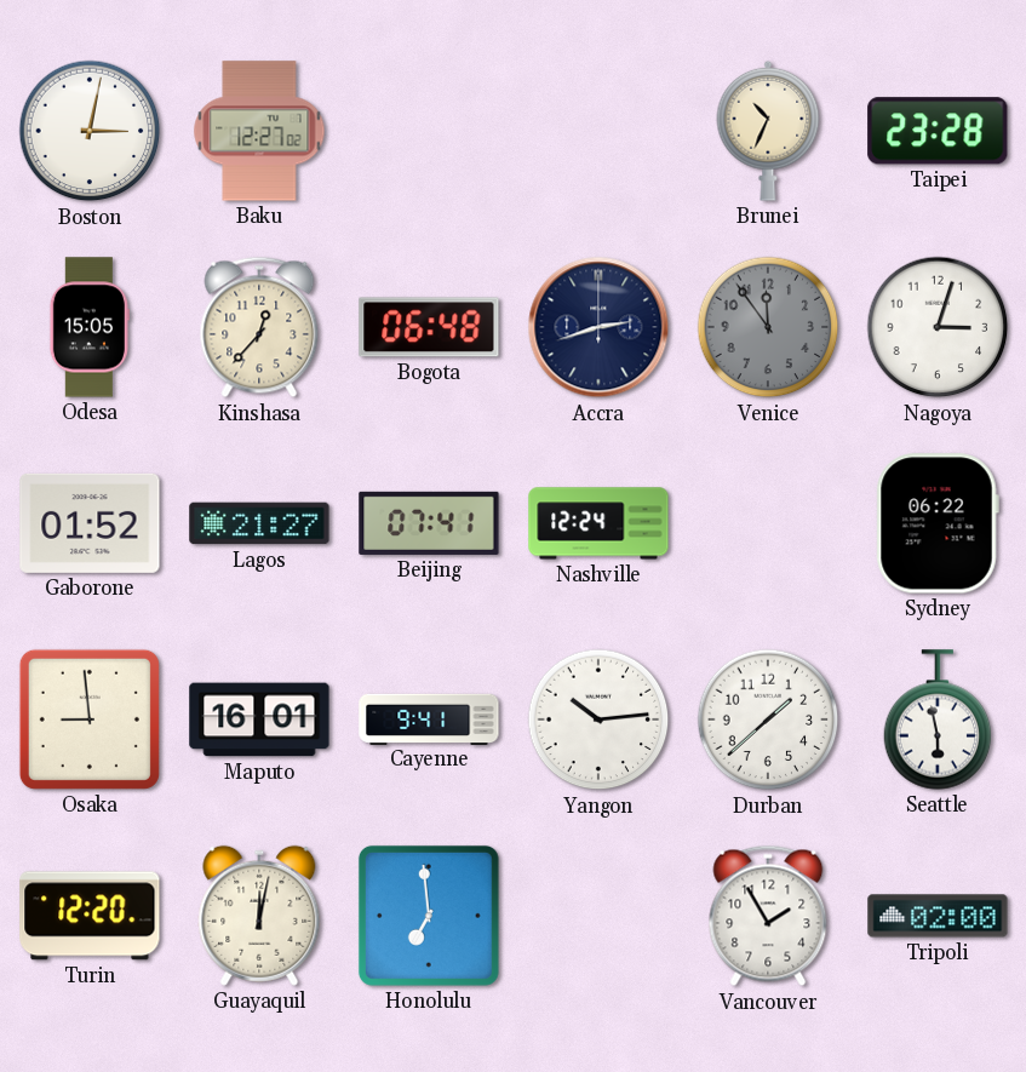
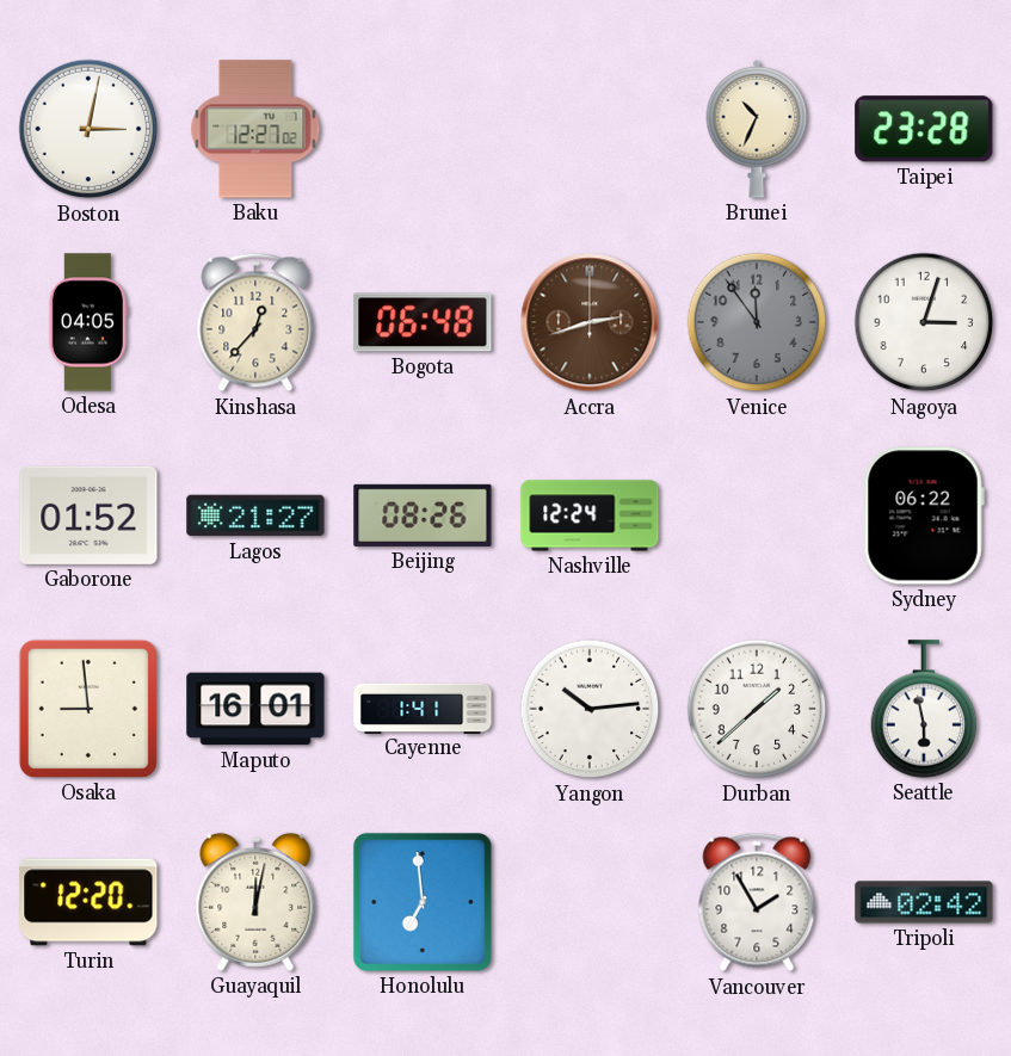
Odesa: 15:05 -> 04:05 (88, 322)
Accra dial: navy -> brown (590, 322)
Beijing: 07:41 -> 08:26 (423, 515)
Cayenne: 9:41 -> 1:41 (423, 708)
Tripoli: 02:00 -> 02:42 (924, 902)
